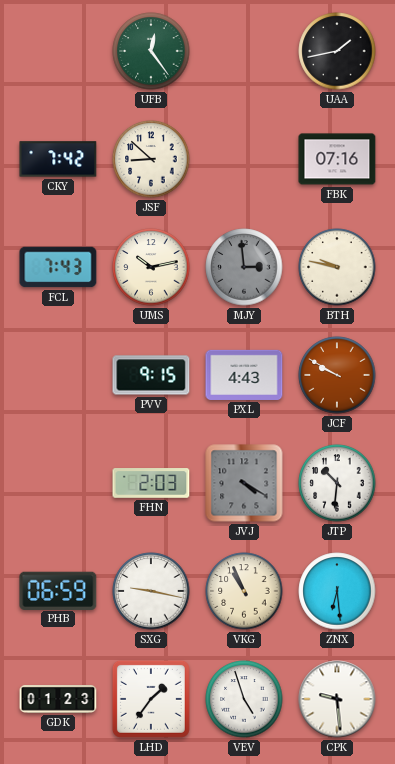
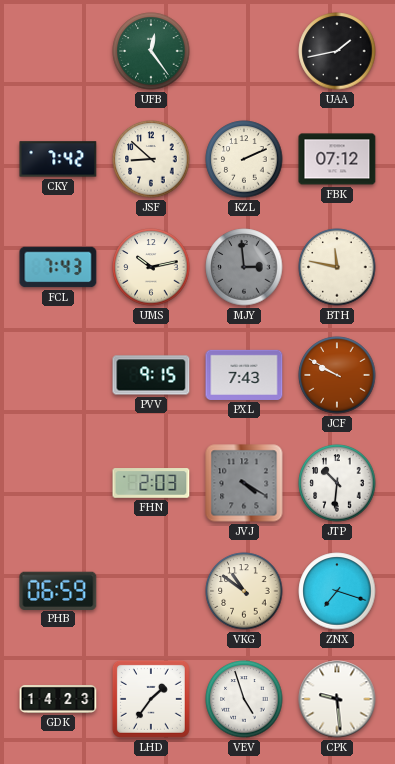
KZL: none -> 2:11 (244, 159)
FBK: 07:16 -> 07:12 (337, 159)
BTH: 9:47 -> 11:47 (337, 267)
PXL: 4:43 -> 7:43 (244, 375)
SXG: 9:17 -> none (151, 591)
VKG: 10:56 -> 10:51 (244, 591)
ZNX: 6:29 -> 7:18 (337, 591)
GDK: 01:23 -> 14:23 (58, 700)
